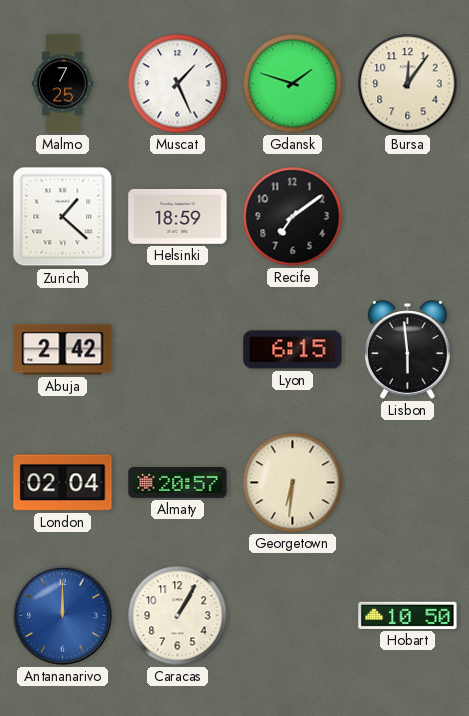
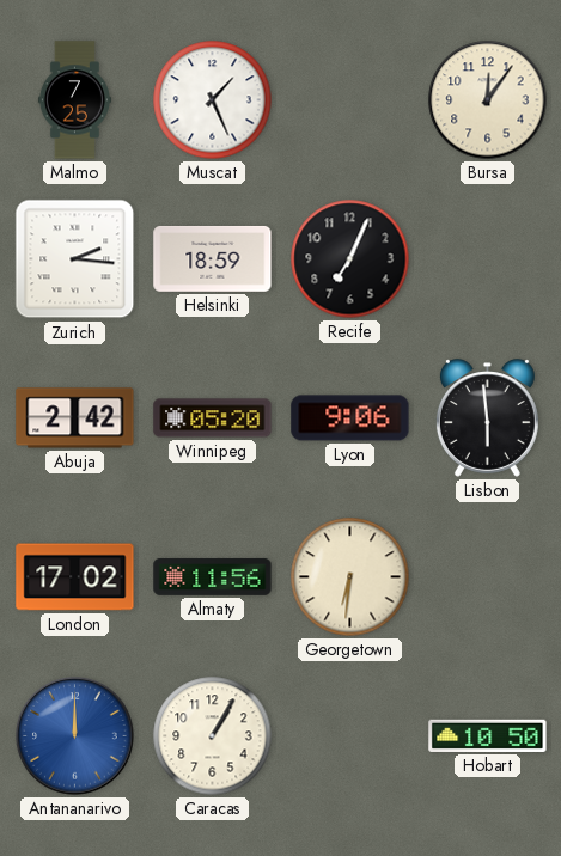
Gdansk: 1:48 -> none (293, 84)
Zurich: 1:22 -> 2:16 (75, 259)
Recife: 7:09 -> 7:04 (350, 259)
Winnipeg: none -> 05:20 (213, 418)
Lyon: 6:15 -> 9:06 (350, 418)
London: 02:04 -> 17:02 (75, 577)
Almaty: 20:57 -> 11:56 (213, 576)
